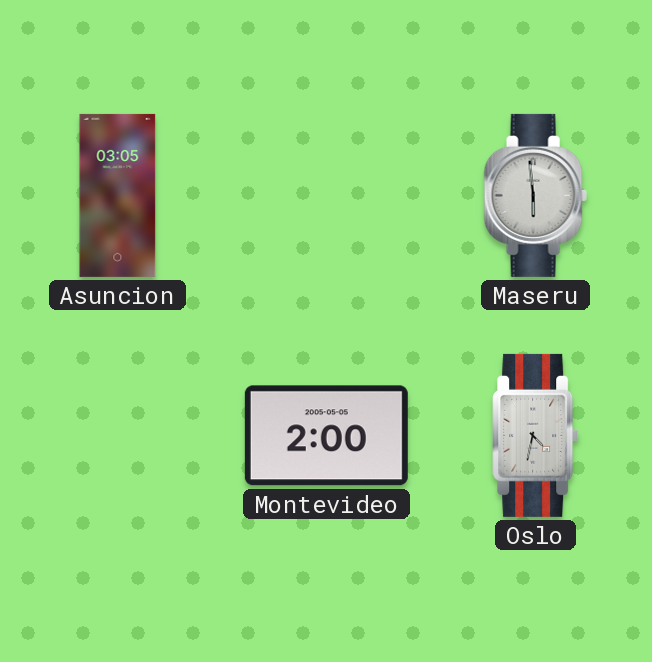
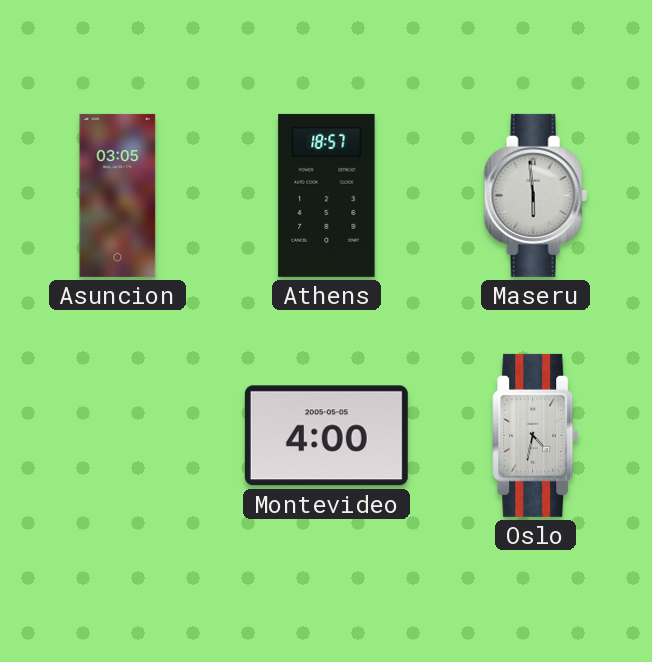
Athens: none -> 18:57 (327, 195)
Montevideo: 2:00 -> 4:00 (326, 436)
